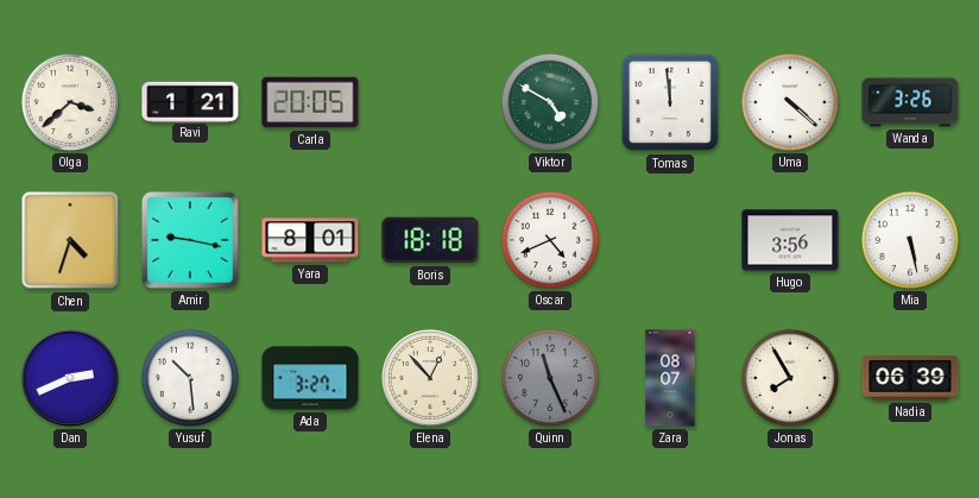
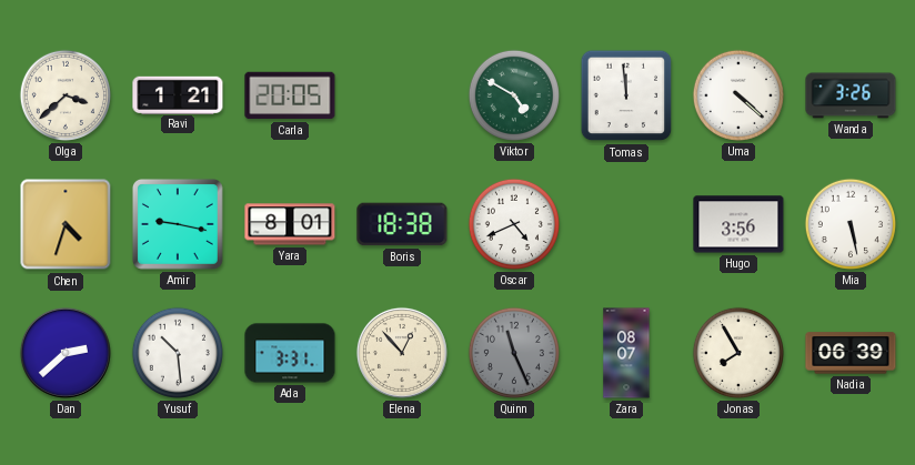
Boris: 18:18 -> 18:38 (402, 224)
Dan: 2:41 -> 2:38 (66, 353)
Ada: 3:27 -> 3:31 (290, 353)
